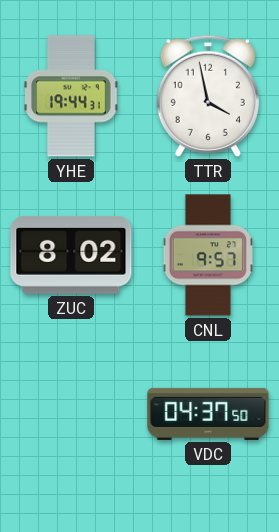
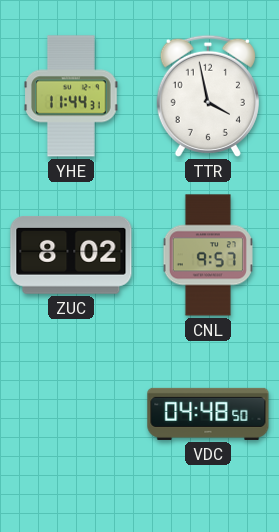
YHE: 19:44 -> 11:44 (71, 96)
VDC: 04:37 -> 04:48 (208, 414)
